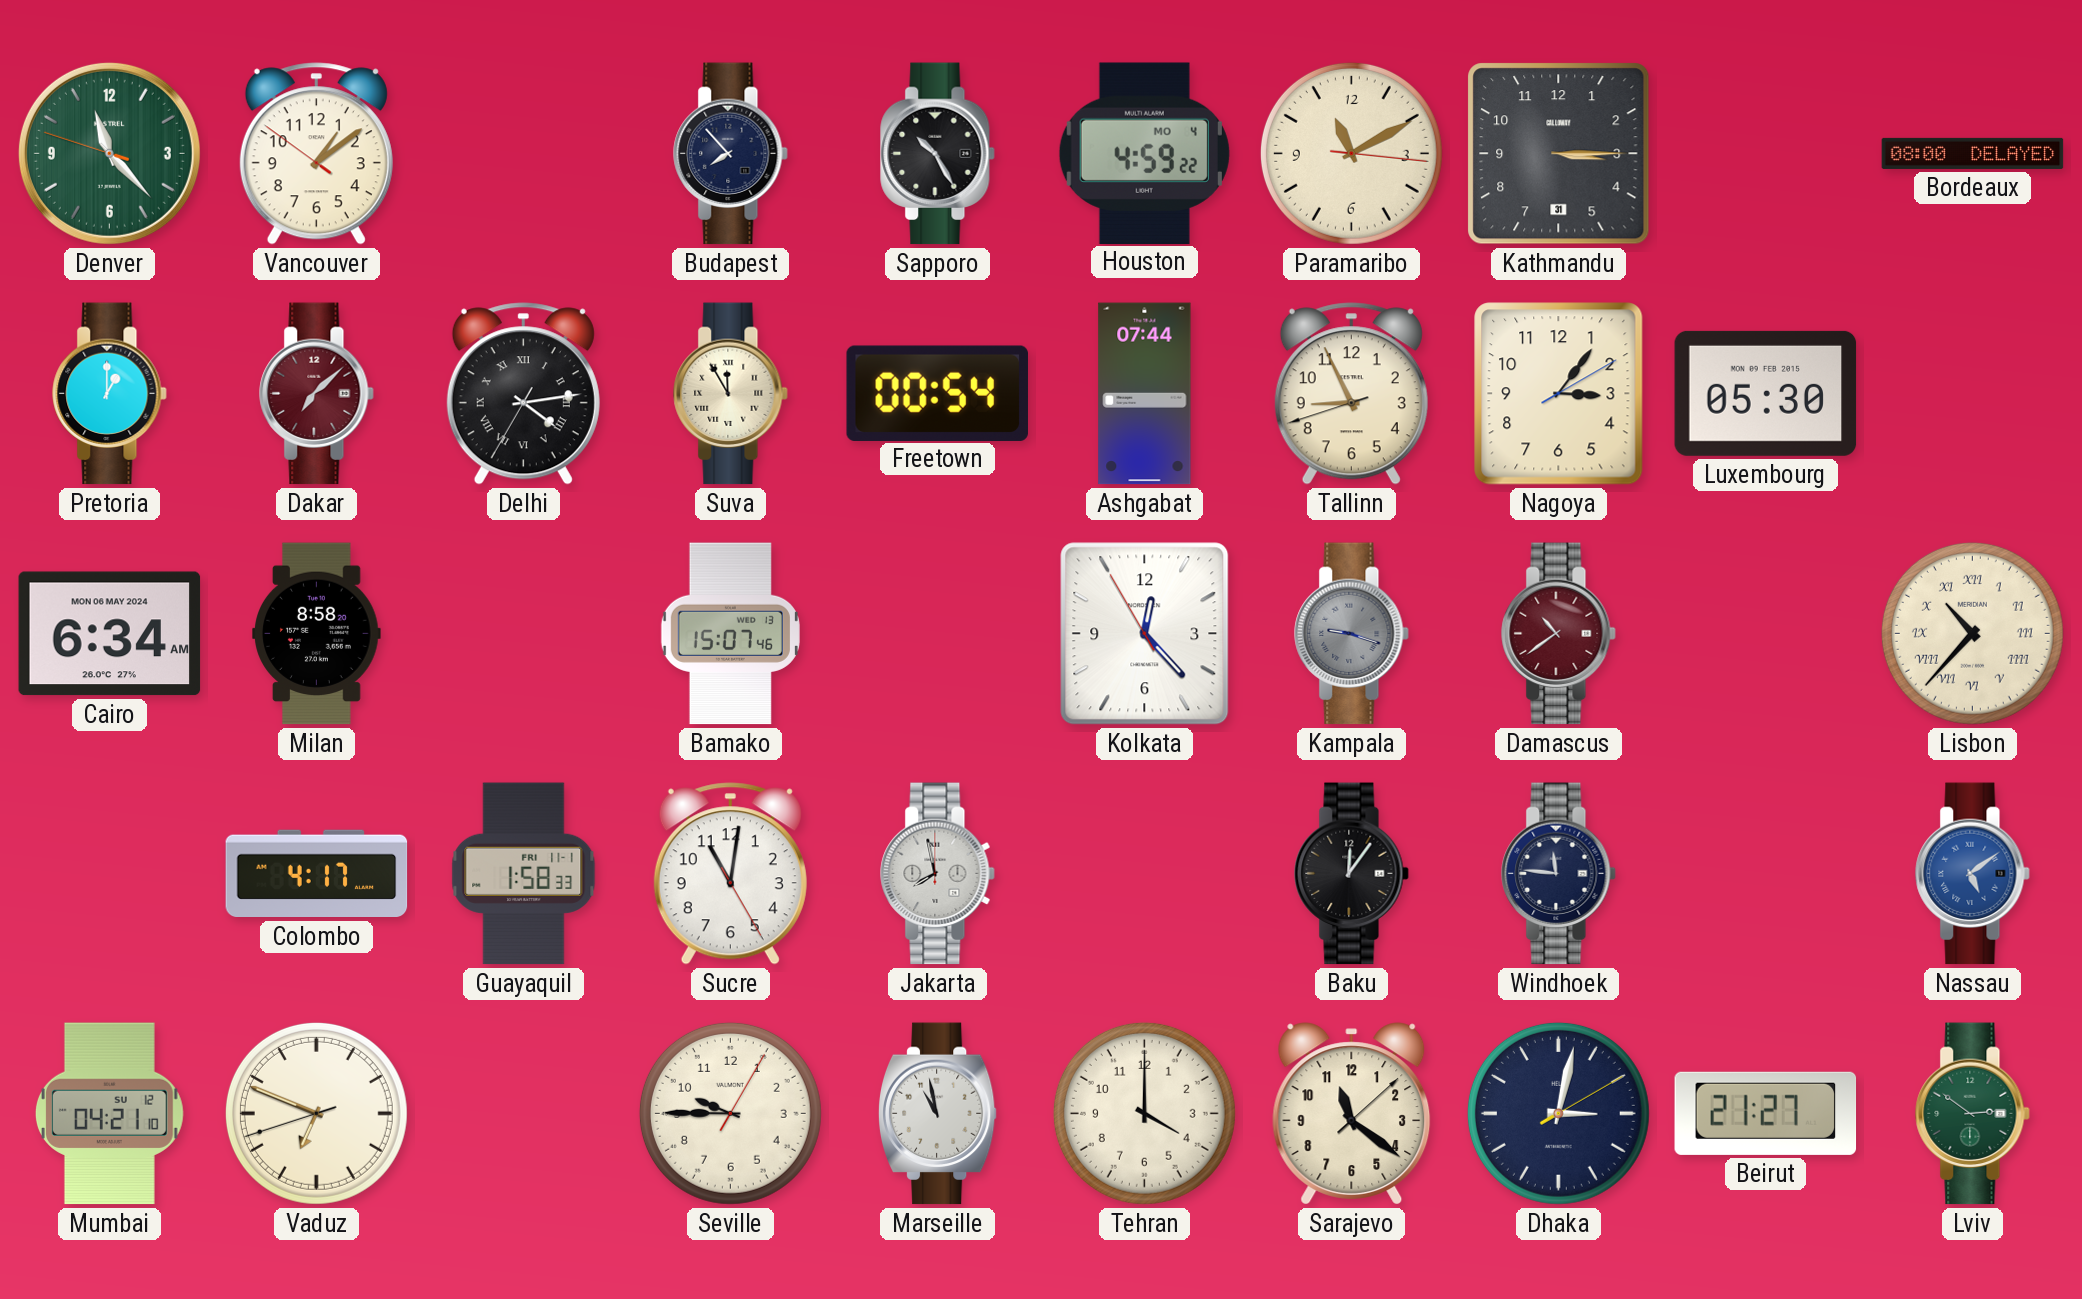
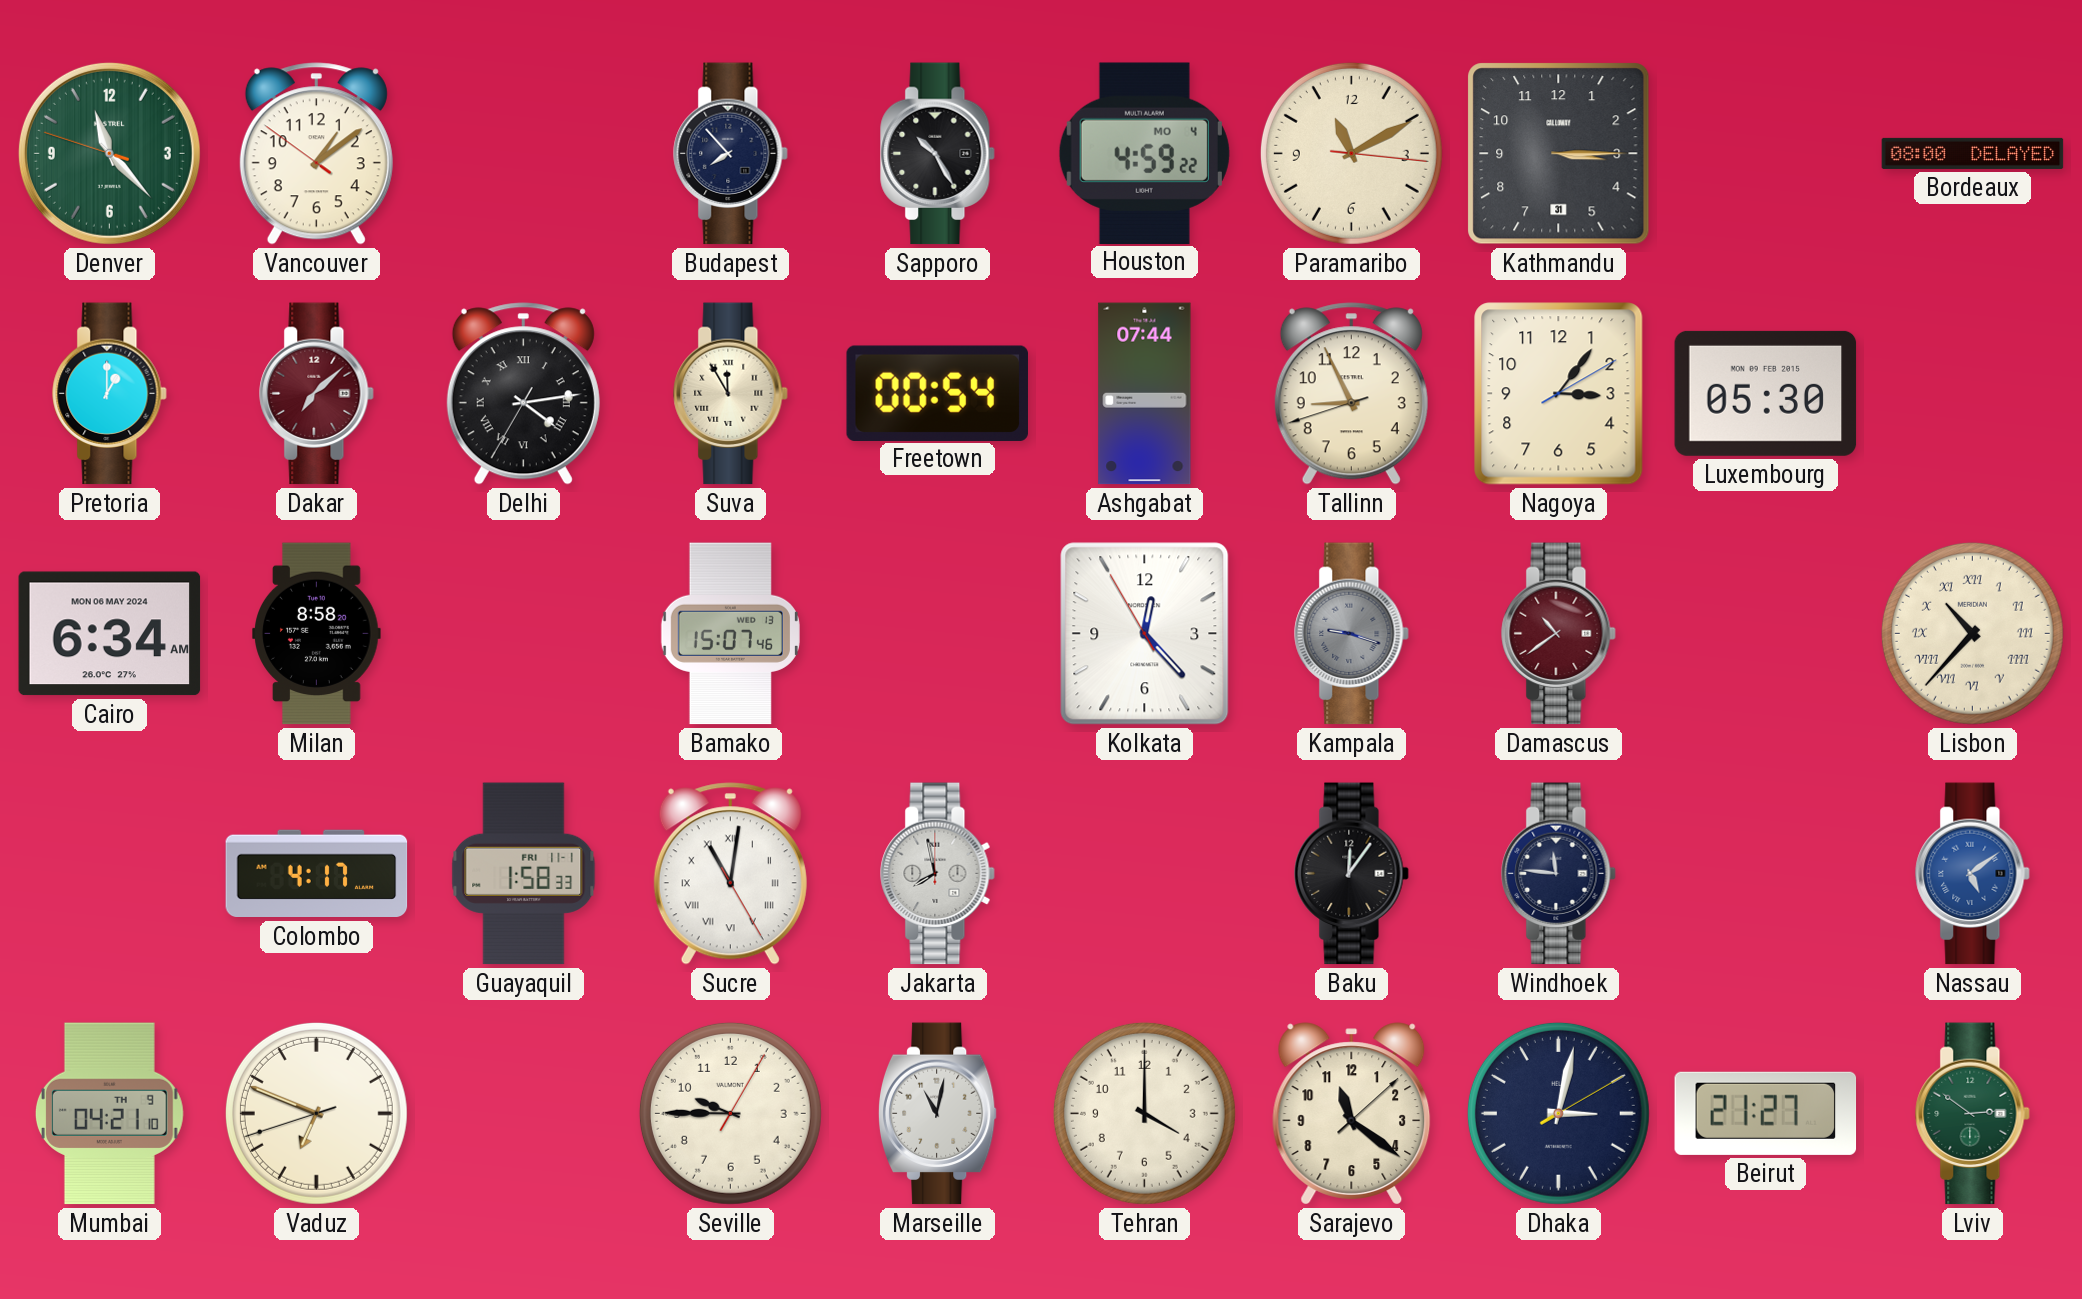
Sucre numerals: Arabic -> Roman (730, 874)
Mumbai date: SU 12 -> TH 9 (109, 1114)
Marseille: 10:58 -> 11:02 (937, 1114)
